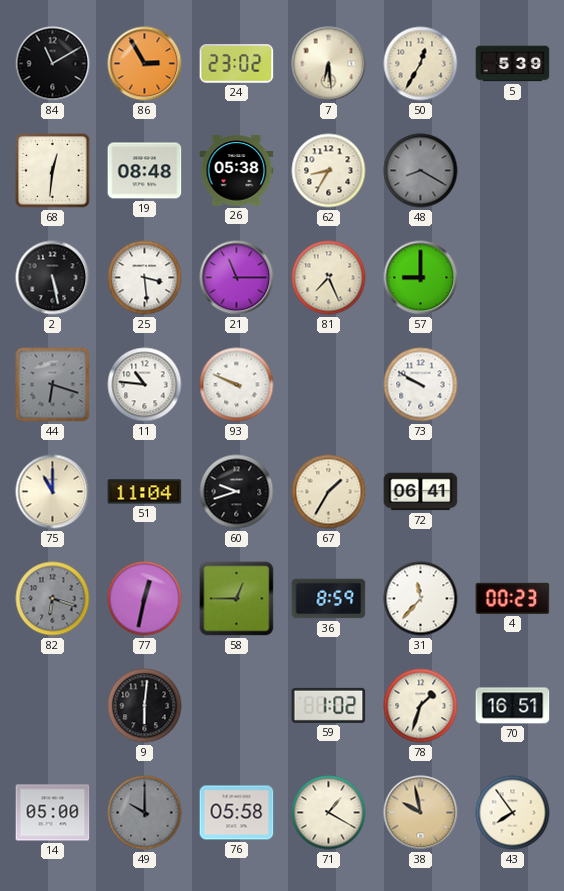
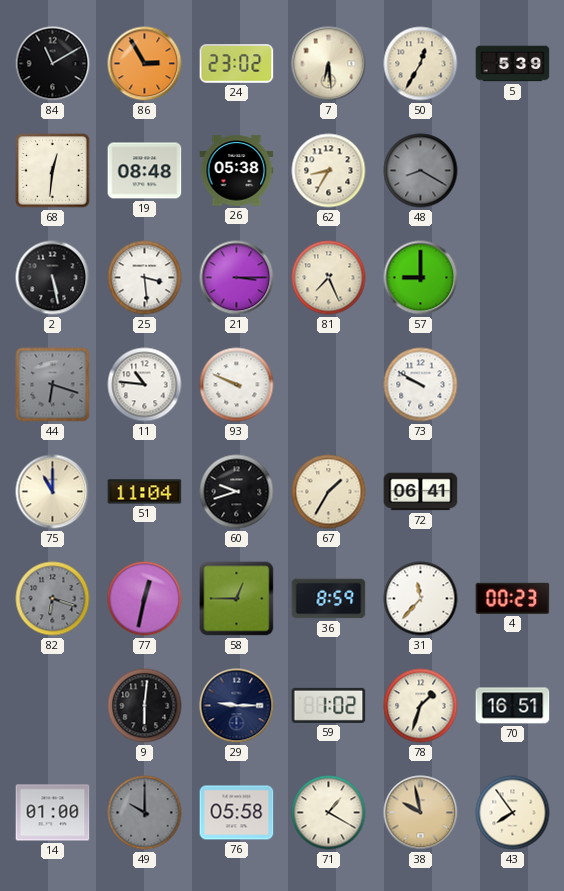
21: 11:15 -> 3:15 (237, 278)
29: none -> 9:15 (237, 706)
14: 05:00 -> 01:00 (53, 813)
